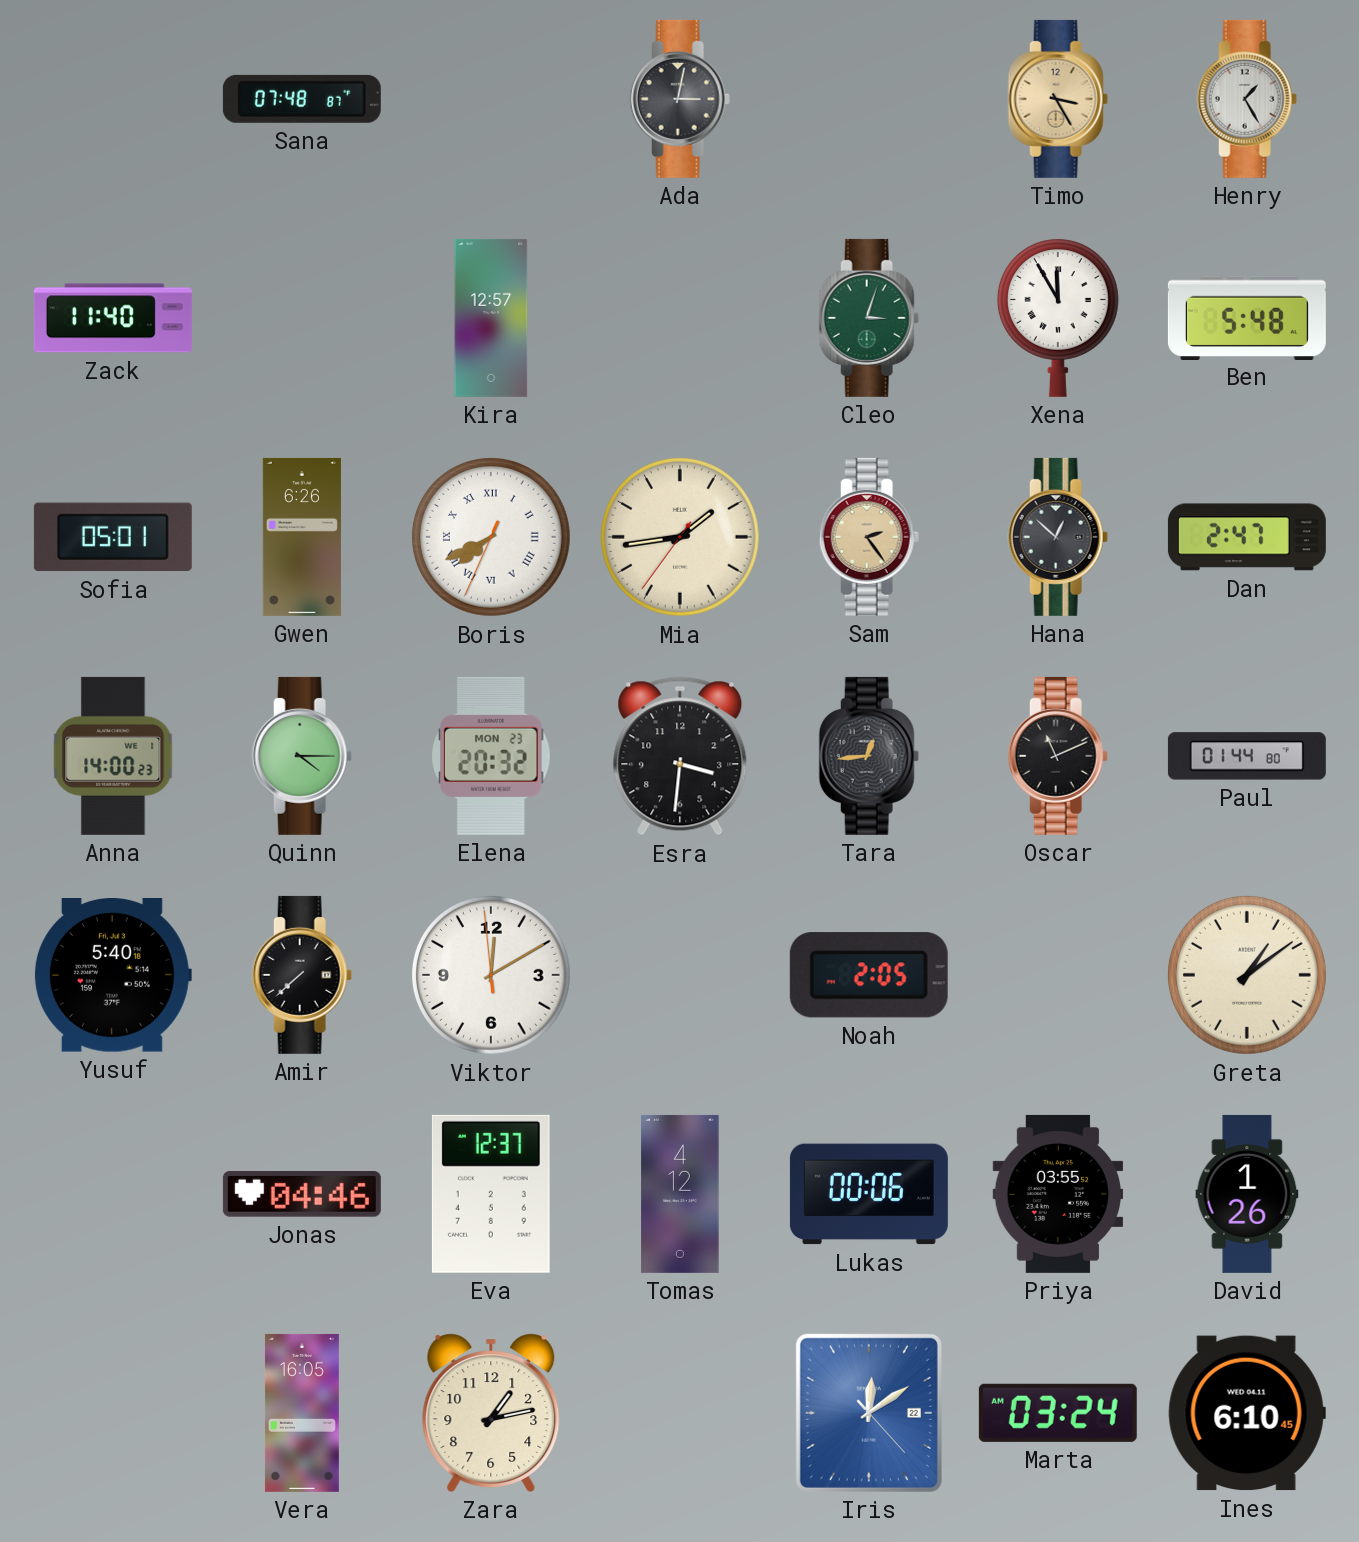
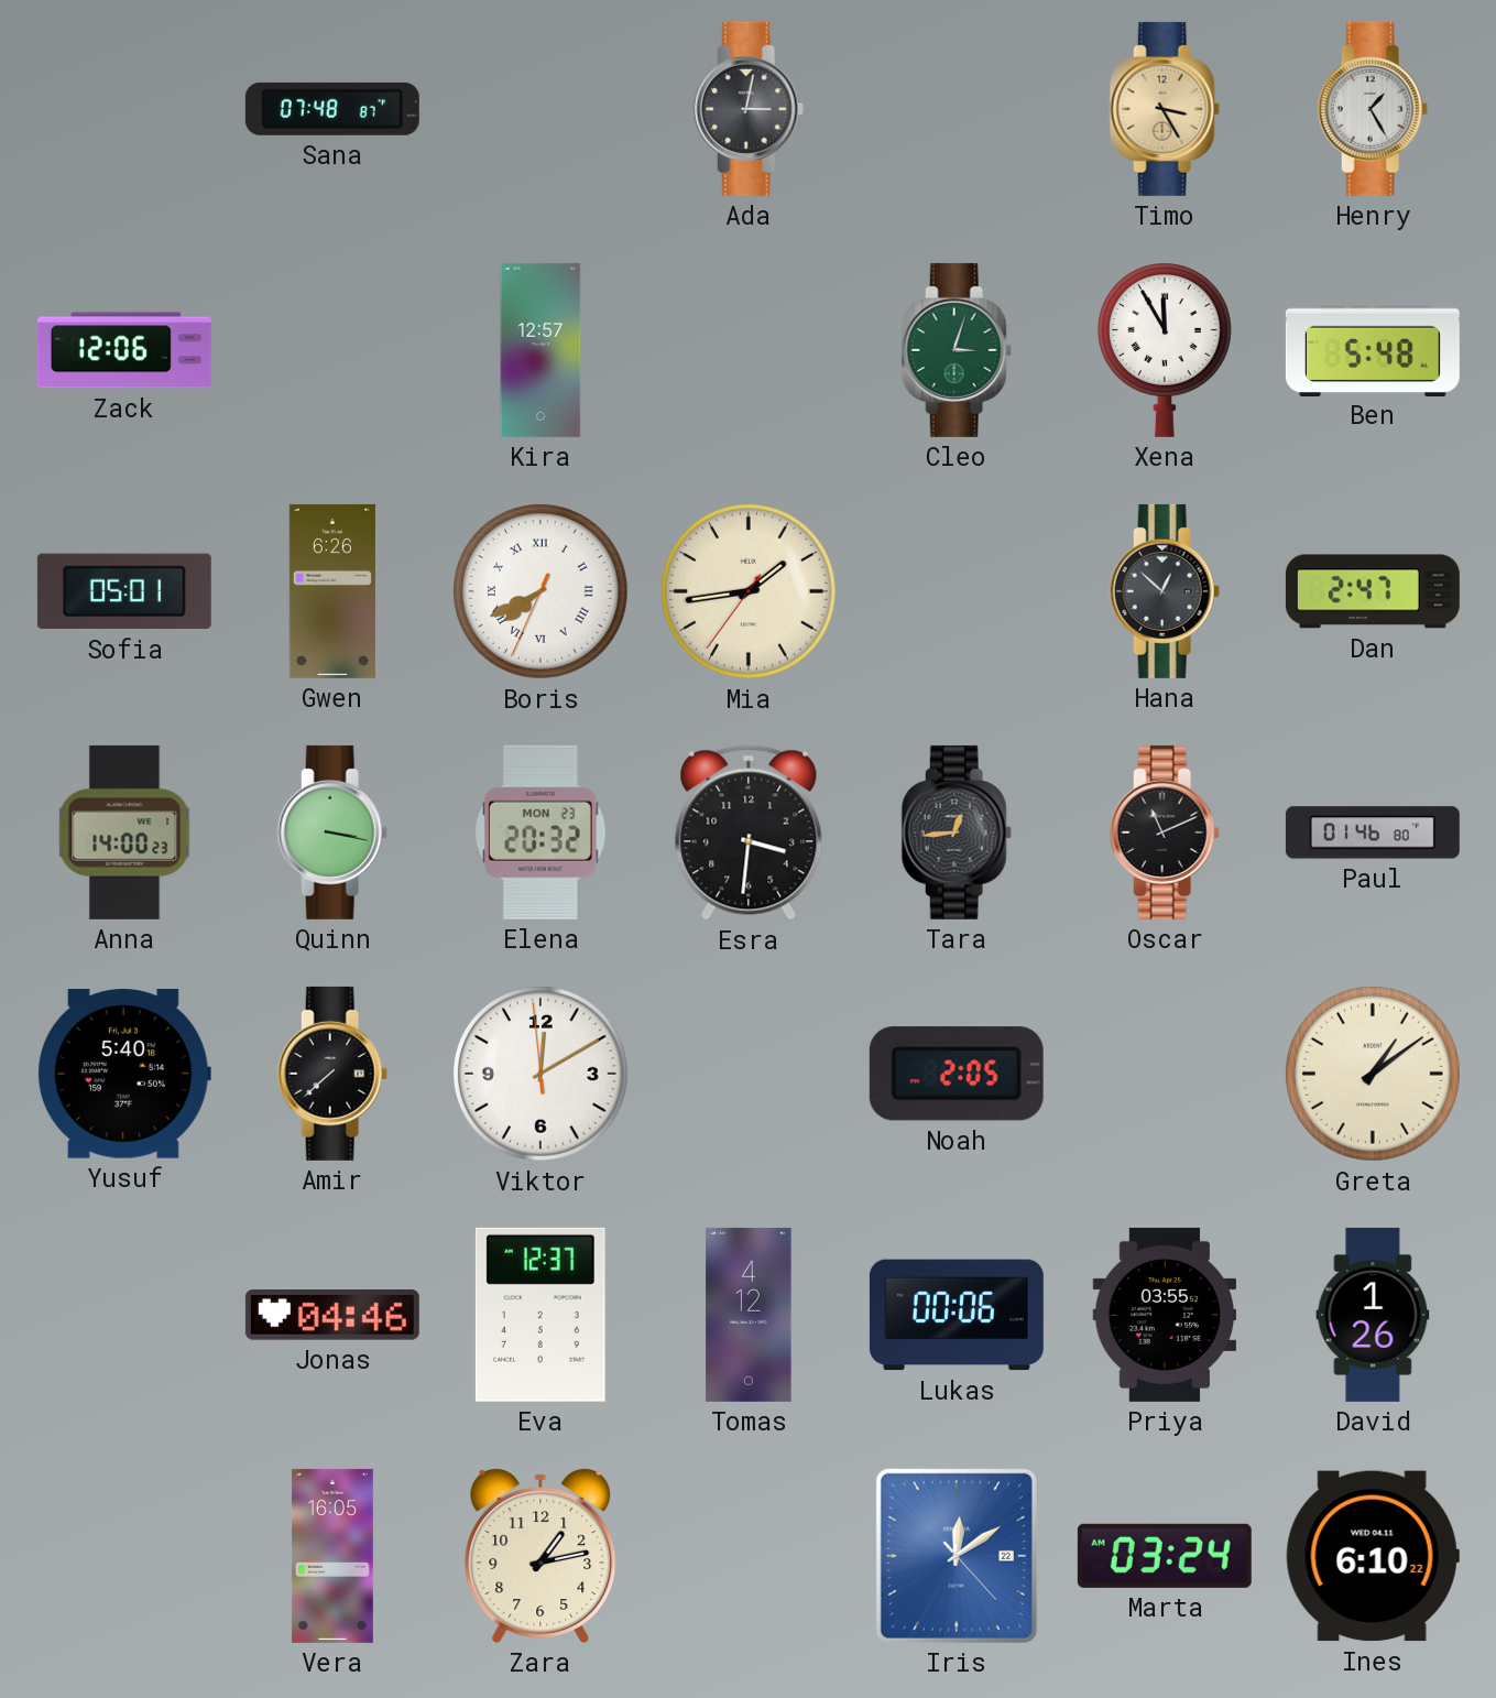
Zack: 11:40 -> 12:06 (124, 350)
Sam: 2:24 -> none (869, 537)
Quinn: 4:15 -> 3:17 (332, 832)
Paul: 01:44 -> 01:46 (1373, 832)
Ines: 6:10:45 -> 6:10:22 (1373, 1556)
